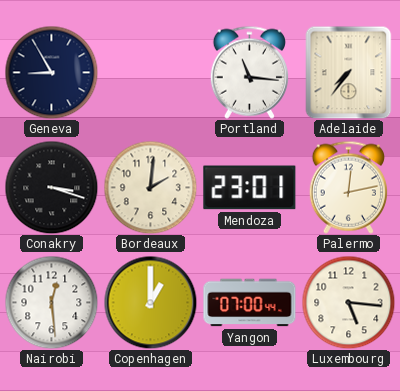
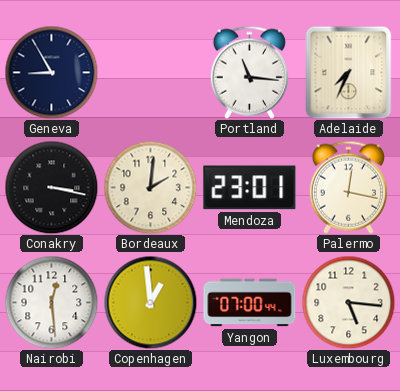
Adelaide: 7:36 -> 7:34 (349, 72)
Conakry: 3:18 -> 3:17 (51, 187)
Palermo: 12:13 -> 12:17 (348, 187)
Copenhagen: 1:00 -> 12:59 (150, 302)
